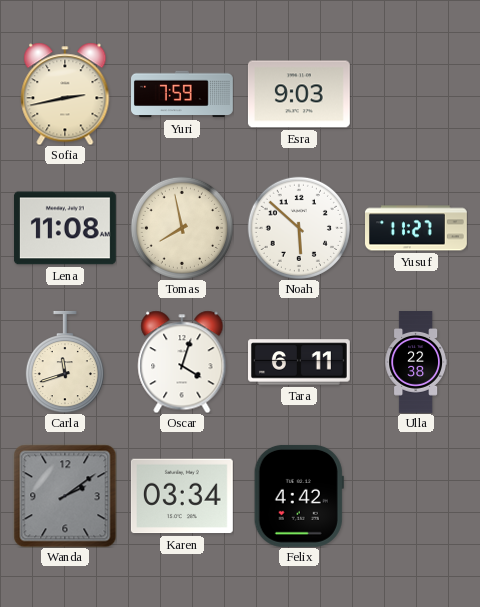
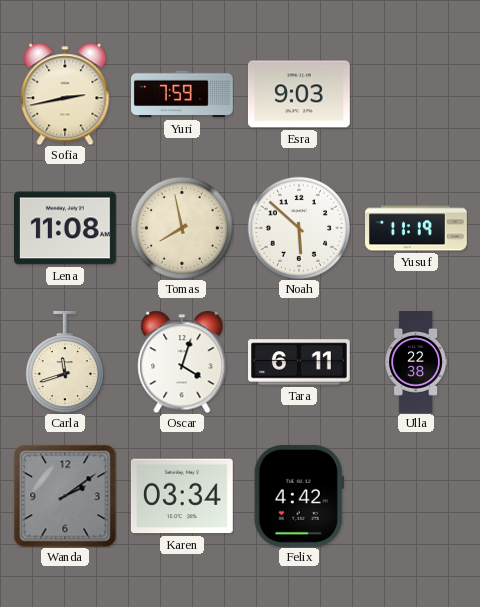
Yusuf: 11:27 -> 11:19 (417, 228)
